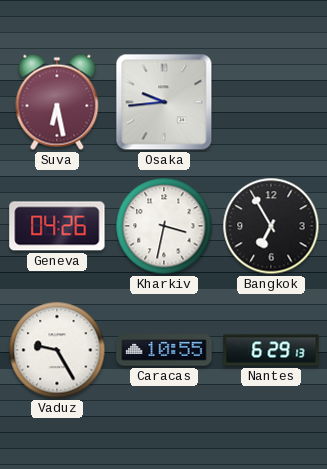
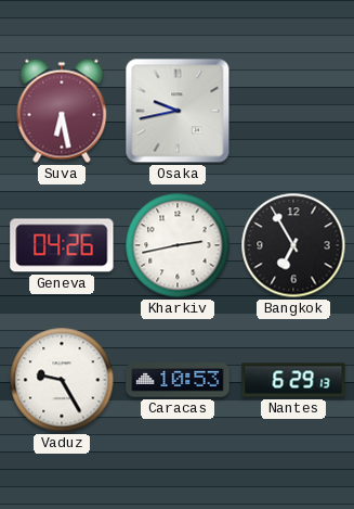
Osaka: 9:44 -> 9:43 (178, 111)
Kharkiv: 3:32 -> 2:43 (178, 245)
Caracas: 10:55 -> 10:53 (178, 380)
